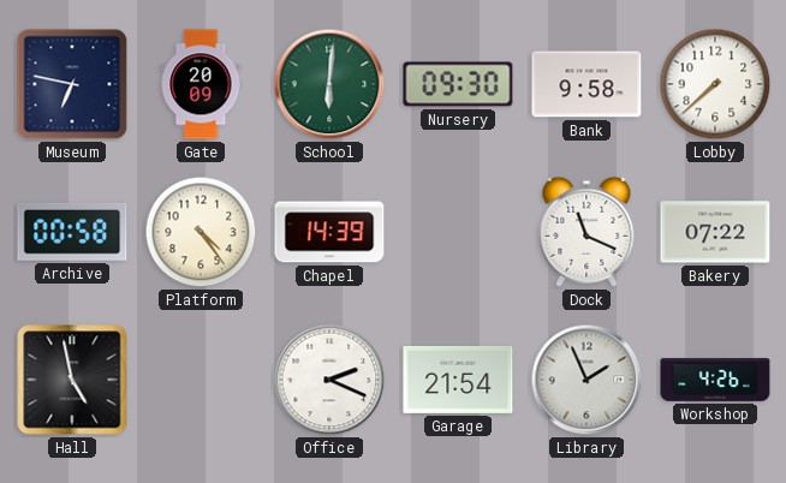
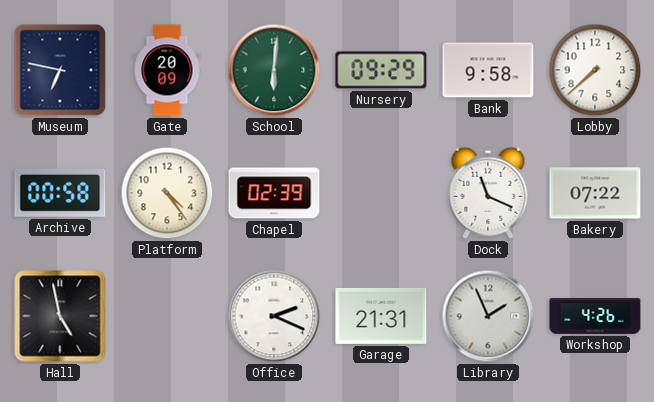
Nursery: 09:30 -> 09:29 (381, 70)
Chapel: 14:39 -> 02:39 (274, 193)
Garage: 21:54 -> 21:31 (381, 316)
